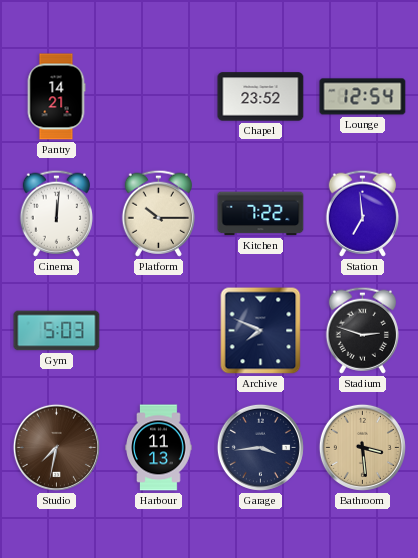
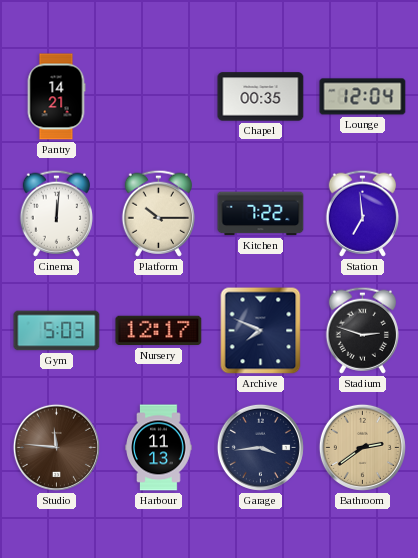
Chapel: 23:52 -> 00:35 (261, 97)
Lounge: 12:54 -> 12:04 (363, 97)
Nursery: none -> 12:17 (159, 331)
Studio: 7:32 -> 11:46 (56, 447)
Bathroom: 3:29 -> 2:39 (362, 447)
